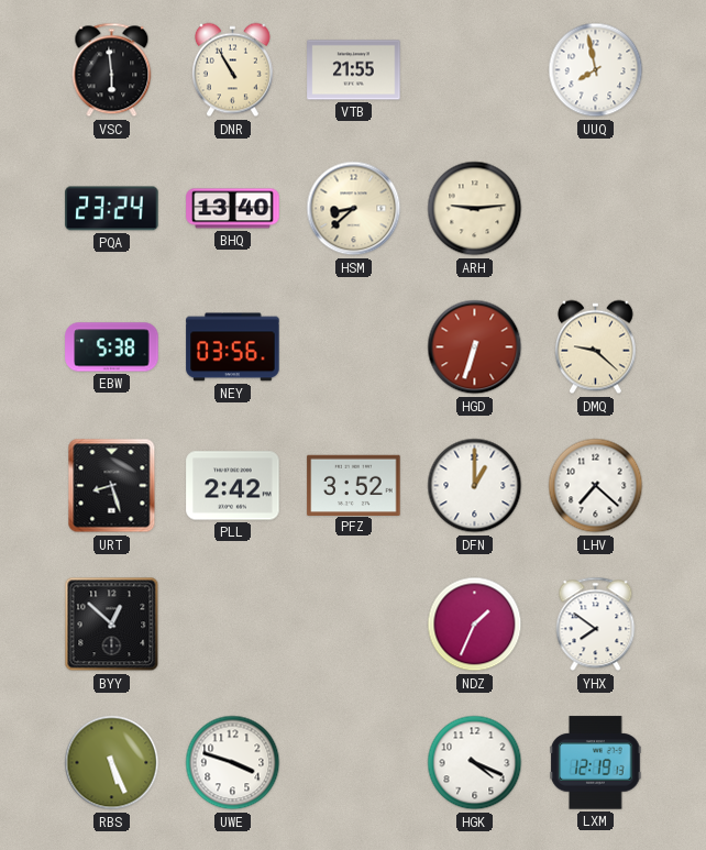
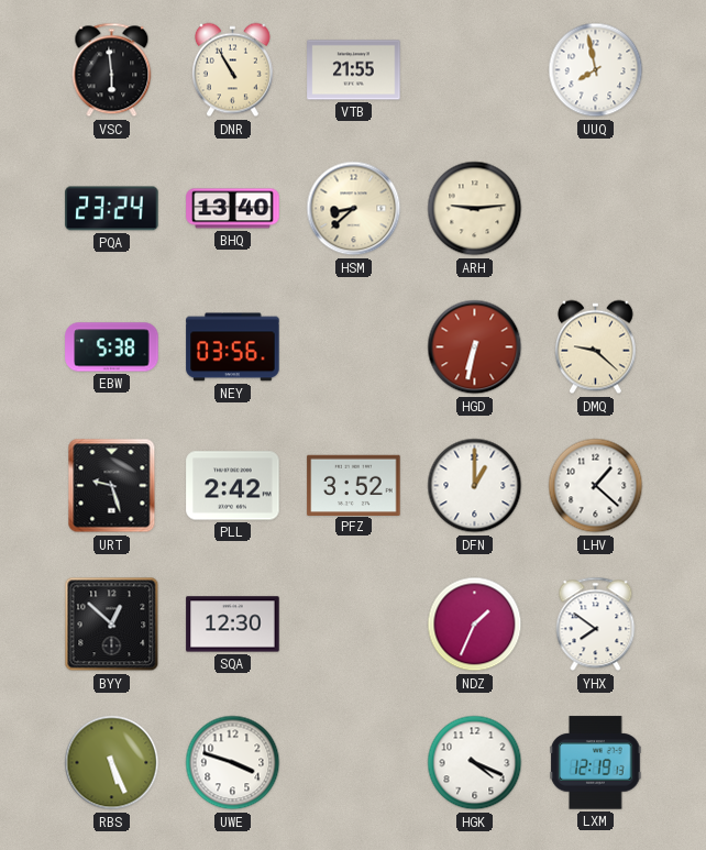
HGD: 6:33 -> 6:32 (475, 347)
URT: 8:27 -> 9:27 (112, 486)
LHV: 7:22 -> 1:22 (596, 486)
SQA: none -> 12:30 (233, 625)
